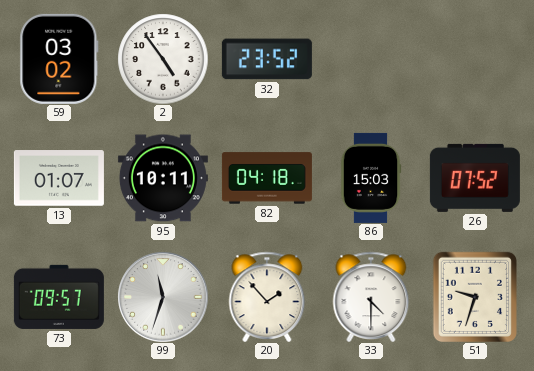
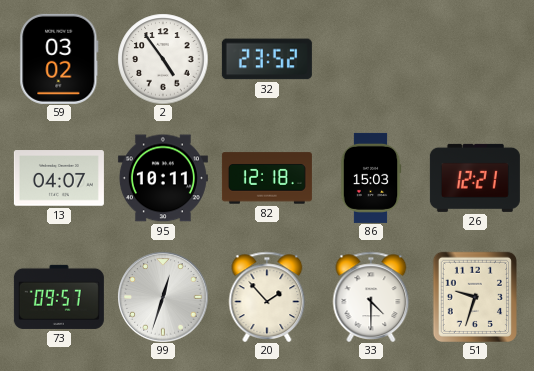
13: 01:07 -> 04:07 (59, 178)
82: 04:18 -> 12:18 (267, 178)
26: 07:52 -> 12:21 (475, 178)
99: 11:33 -> 12:33 (163, 297)
